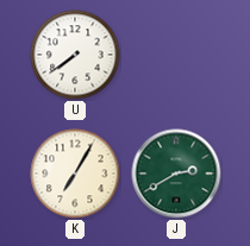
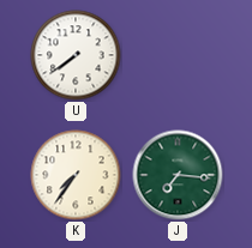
K: 7:05 -> 7:36 (76, 175)
J: 2:40 -> 7:16 (178, 175)
